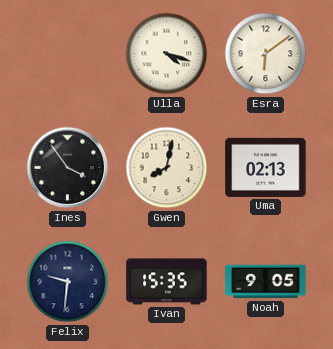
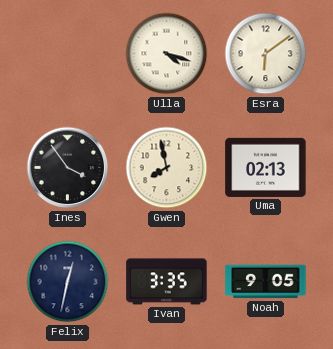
Gwen: 8:02 -> 7:58 (167, 168)
Felix: 9:31 -> 12:32 (68, 282)
Ivan: 15:35 -> 3:35 (167, 282)
